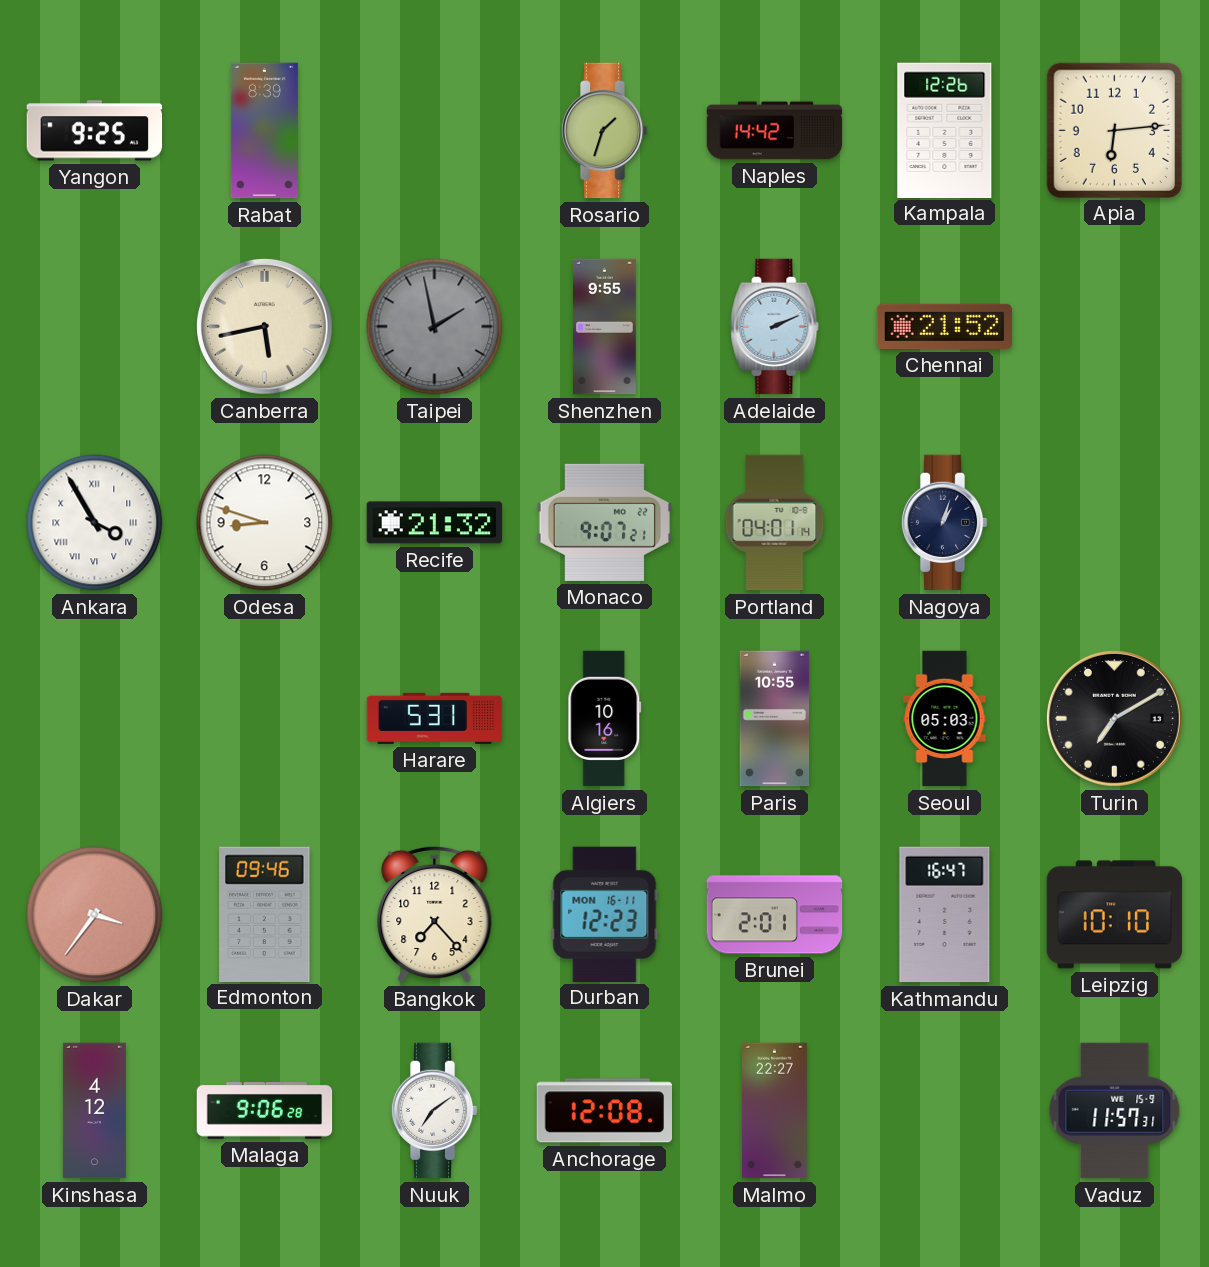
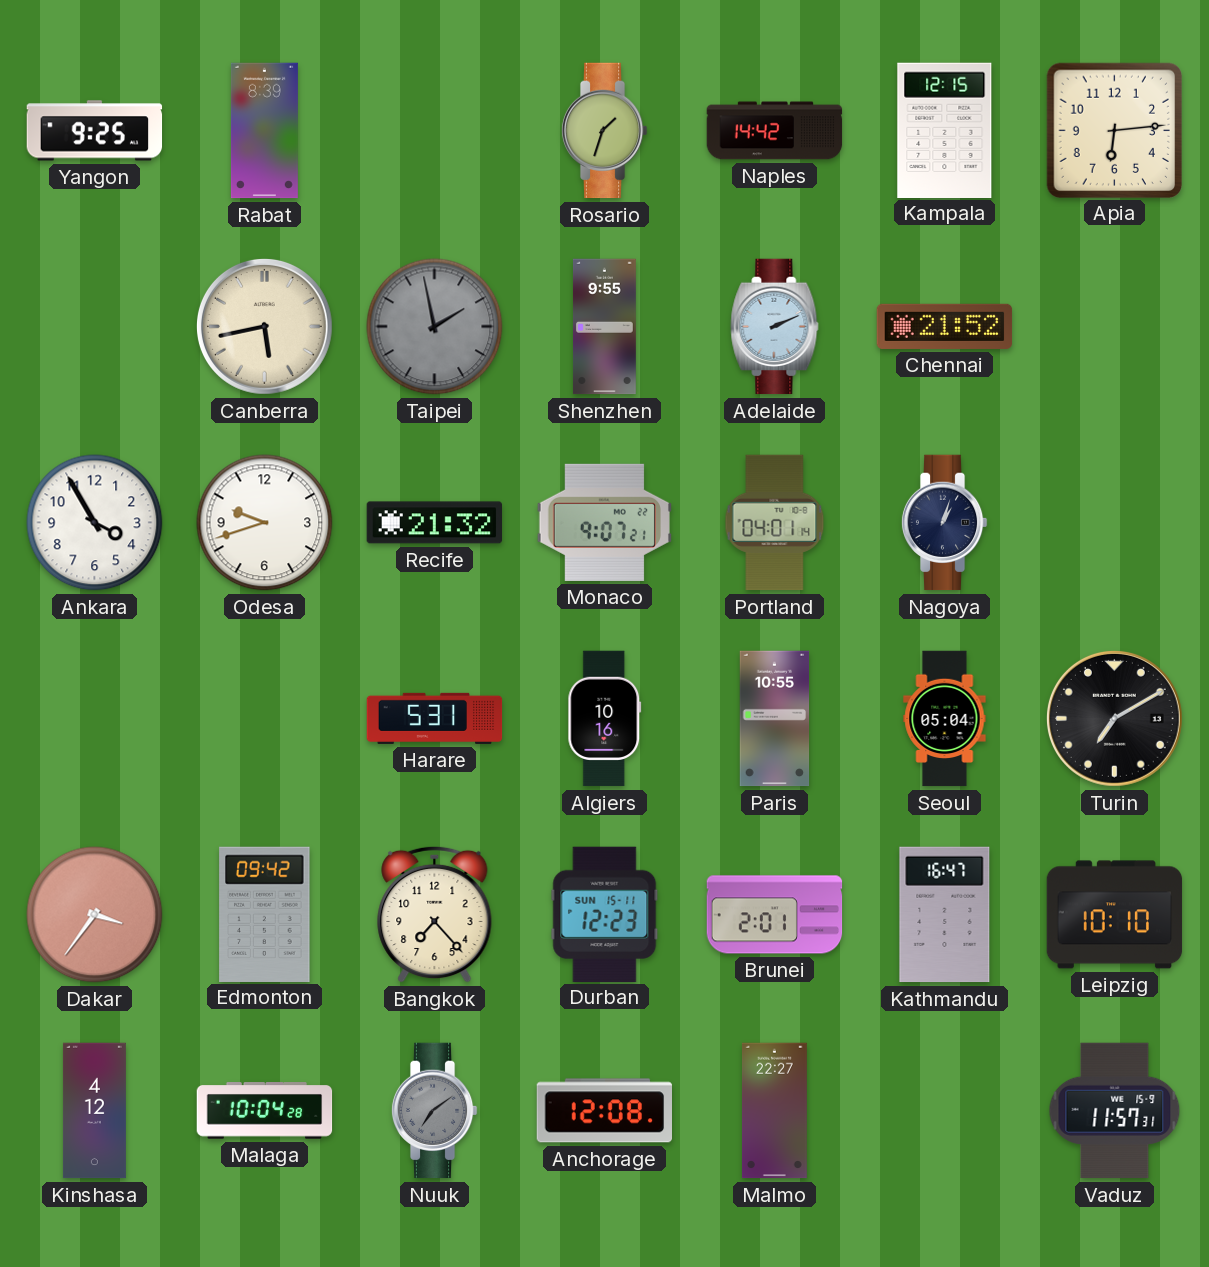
Kampala: 12:26 -> 12:15 (945, 130)
Ankara numerals: Roman -> Arabic (95, 523)
Odesa: 8:48 -> 9:42 (265, 523)
Seoul: 05:03 -> 05:04 (945, 719)
Edmonton: 09:46 -> 09:42 (265, 914)
Durban date: MON 16-11 -> SUN 15-11 (605, 914)
Malaga: 9:06 -> 10:04 (265, 1111)
Nuuk dial: white -> grey (434, 1111)
